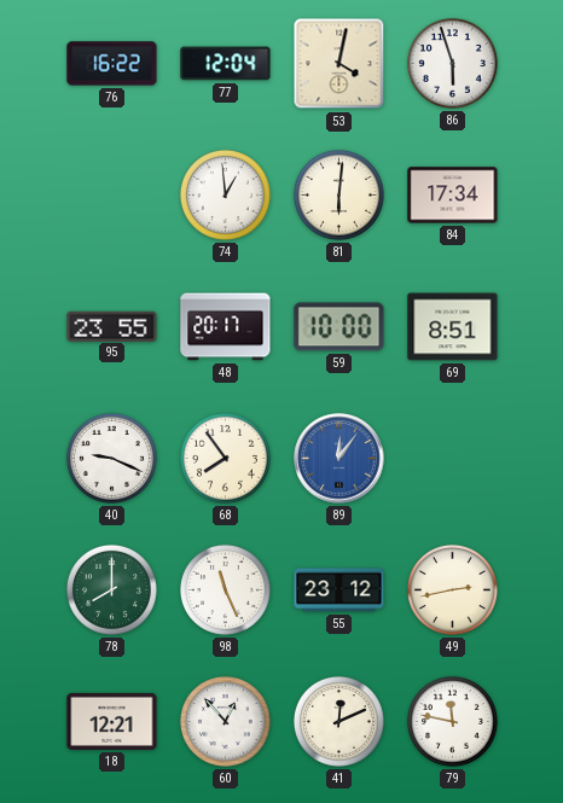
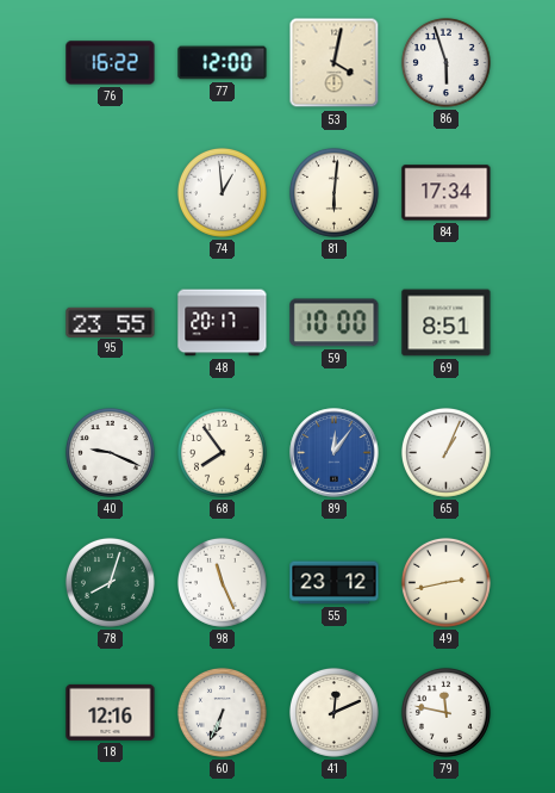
77: 12:04 -> 12:00 (223, 63)
65: none -> 1:04 (445, 452)
78: 8:00 -> 8:03 (110, 582)
18: 12:21 -> 12:16 (111, 712)
60: 12:53 -> 6:34 (222, 712)
